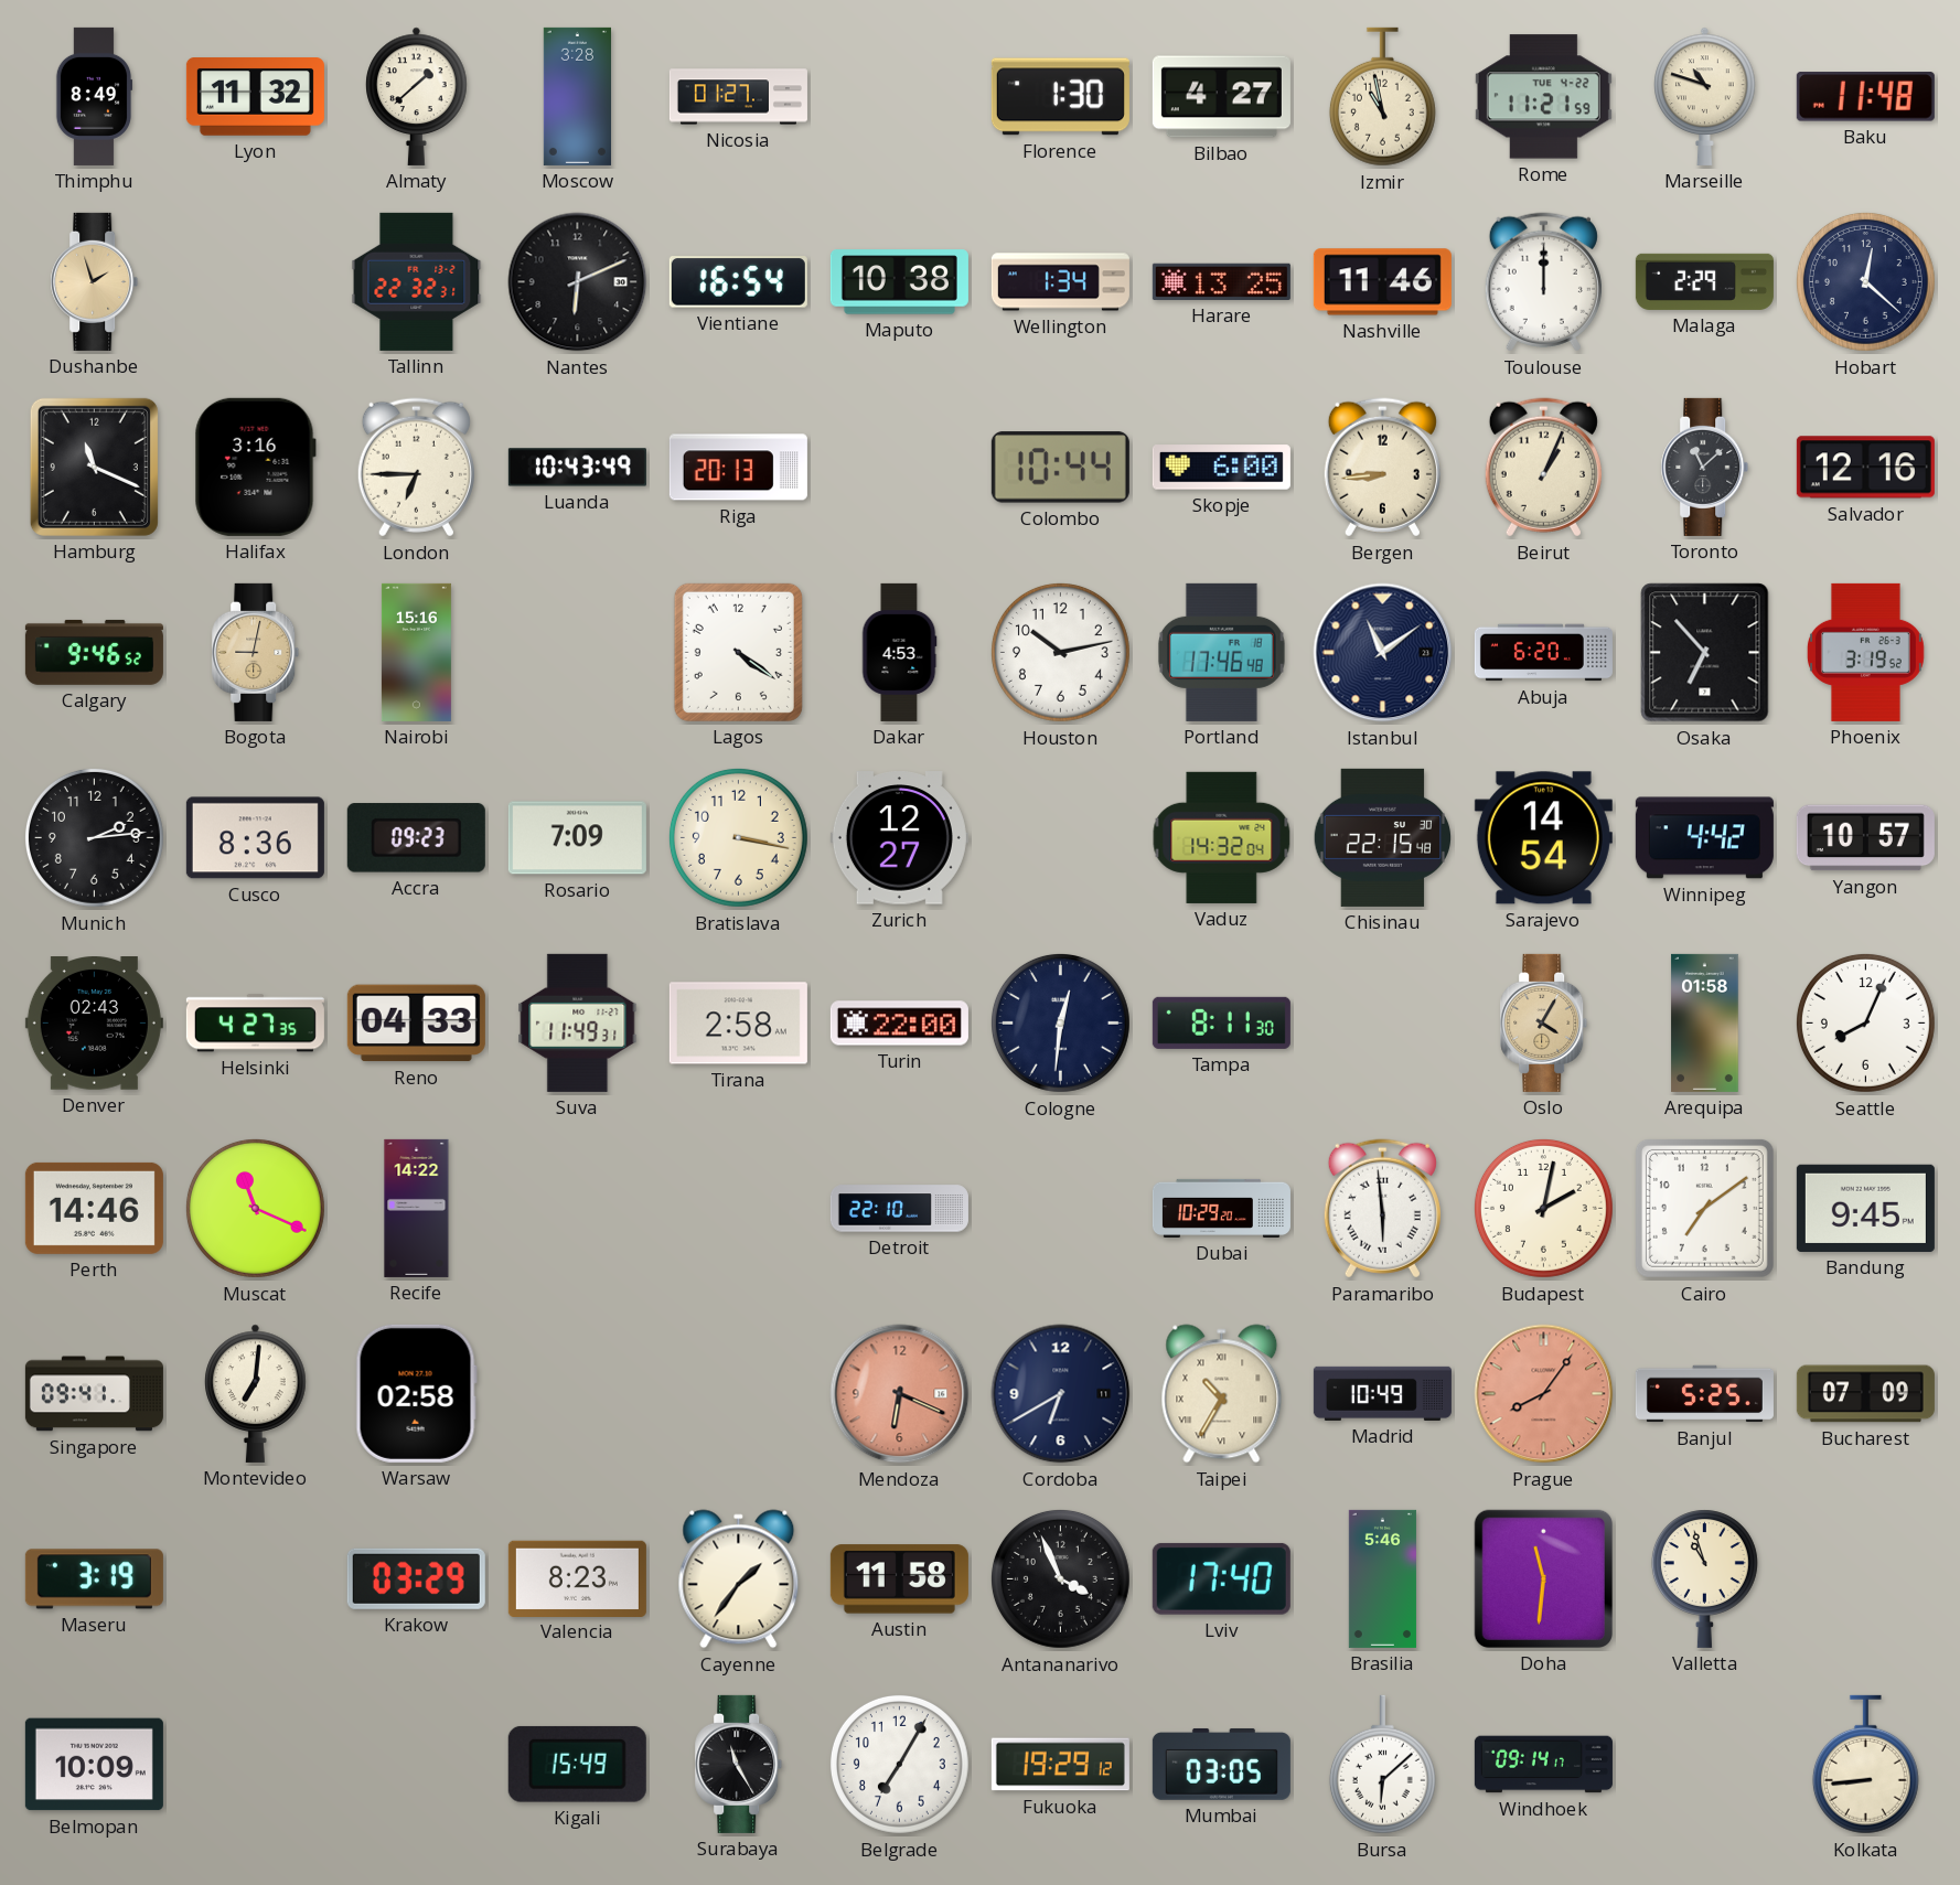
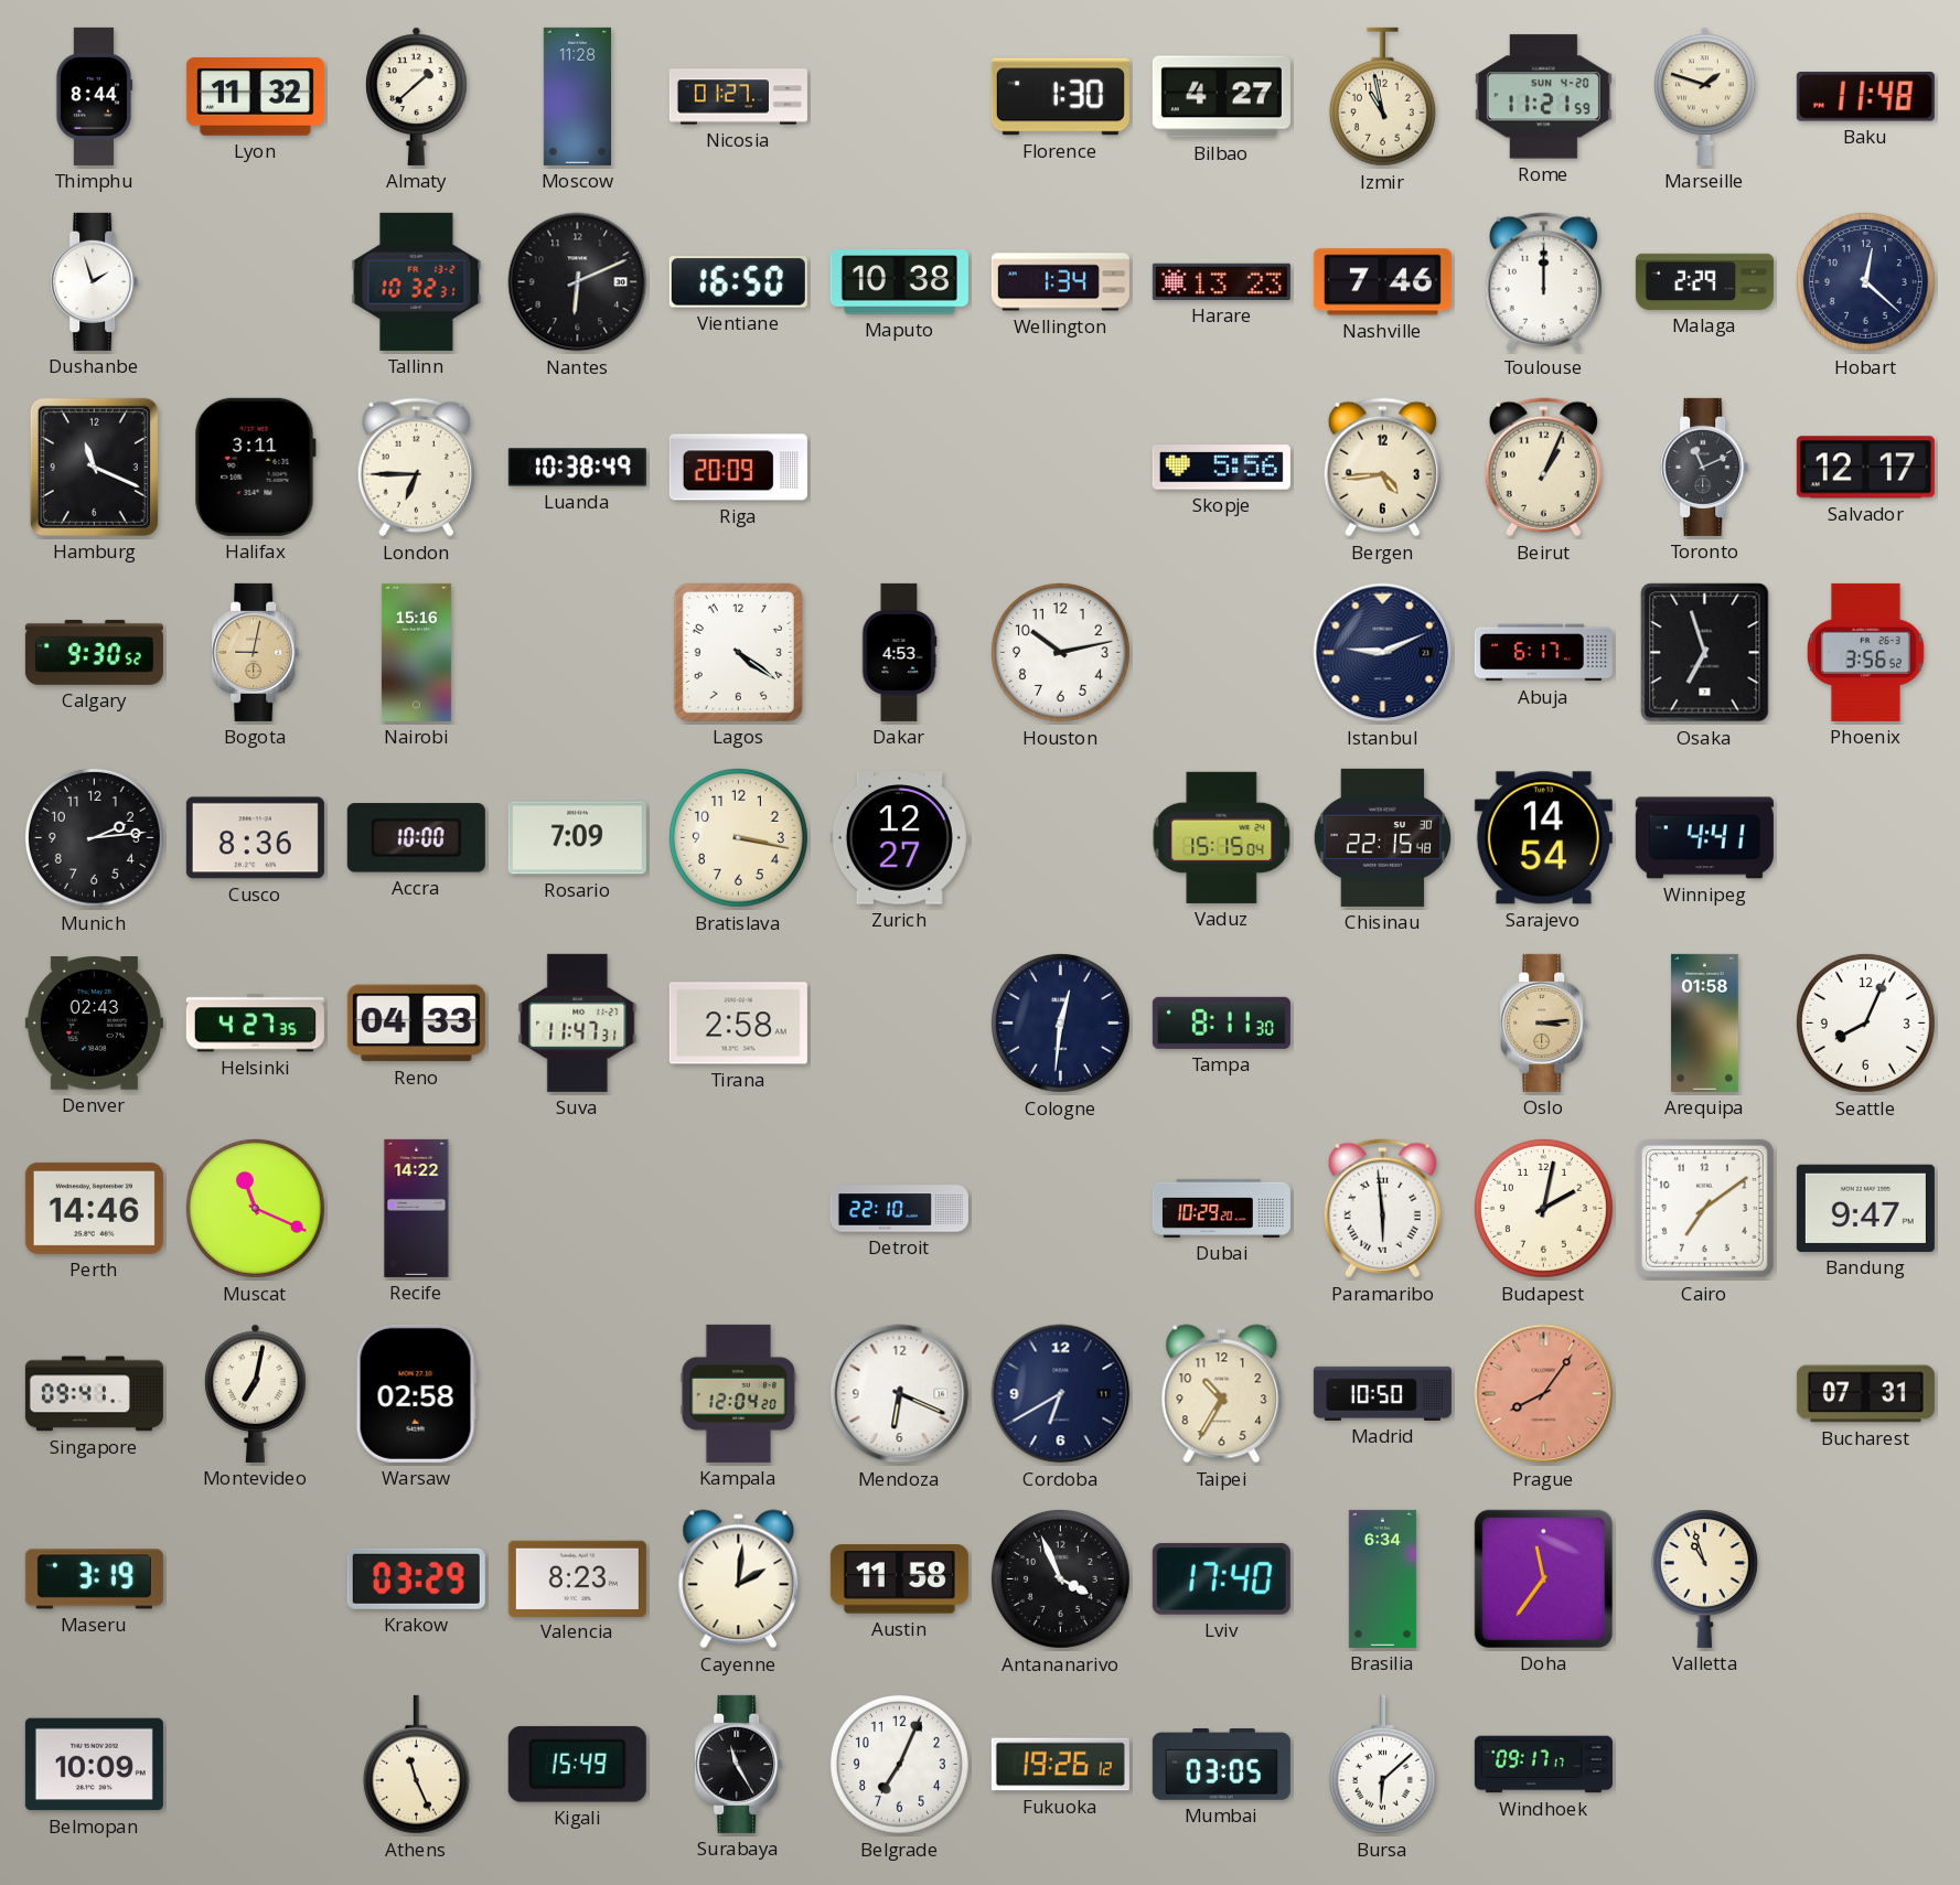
Thimphu: 8:49 -> 8:44 (94, 96)
Moscow: 3:28 -> 11:28 (577, 96)
Rome date: TUE 4-22 -> SUN 4-20 (1543, 97)
Marseille: 10:48 -> 1:48 (1705, 96)
Dushanbe dial: champagne -> white (95, 281)
Tallinn: 22:32 -> 10:32 (417, 281)
Vientiane: 16:54 -> 16:50 (738, 282)
Harare: 13:25 -> 13:23 (1221, 281)
Nashville: 11:46 -> 7:46 (1382, 282)
Halifax: 3:16 -> 3:11 (255, 467)
Luanda: 10:43 -> 10:38 (577, 468)
Riga: 20:13 -> 20:09 (738, 468)
Colombo: 10:44 -> none (1060, 468)
Skopje: 6:00 -> 5:56 (1221, 468)
Bergen: 8:44 -> 4:44 (1382, 468)
Toronto: 11:08 -> 11:11 (1705, 467)
Salvador: 12:16 -> 12:17 (1865, 468)
Calgary: 9:46 -> 9:30 (94, 652)
Portland: 17:46 -> none (1221, 652)
Istanbul: 11:09 -> 9:11 (1383, 653)
Abuja: 6:20 -> 6:17 (1543, 653)
Osaka: 6:53 -> 6:57 (1705, 653)
Phoenix: 3:19 -> 3:56 (1865, 652)
Accra: 09:23 -> 10:00 (416, 838)
Vaduz: 14:32 -> 15:15 (1222, 837)
Winnipeg: 4:42 -> 4:41 (1704, 838)
Yangon: 10:57 -> none (1865, 838)
Suva: 11:49 -> 11:47 (578, 1022)
Turin: 22:00 -> none (899, 1024)
Oslo: 4:05 -> 3:14 (1544, 1022)
Bandung: 9:45 -> 9:47 (1865, 1208)
Montevideo: 7:01 -> 7:02 (256, 1393)
Kampala: none -> 12:04 (739, 1393)
Mendoza dial: salmon -> white (900, 1394)
Taipei numerals: Roman -> Arabic (1222, 1394)
Madrid: 10:49 -> 10:50 (1382, 1393)
Banjul: 5:25 -> none (1704, 1394)
Bucharest: 07:09 -> 07:31 (1865, 1394)
Cayenne: 1:36 -> 2:01 (739, 1579)
Brasilia: 5:46 -> 6:34 (1382, 1578)
Doha: 11:31 -> 11:36 (1543, 1578)
Athens: none -> 11:26 (416, 1765)
Belgrade: 7:05 -> 7:04 (899, 1764)
Fukuoka: 19:29 -> 19:26 (1060, 1765)
Windhoek: 09:14 -> 09:17 (1543, 1765)
Kolkata: 8:44 -> none (1865, 1765)
